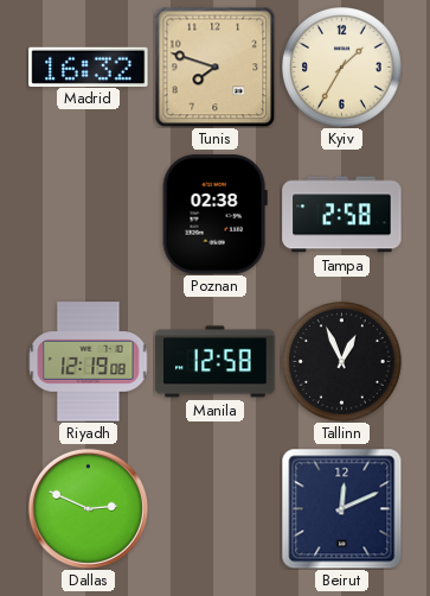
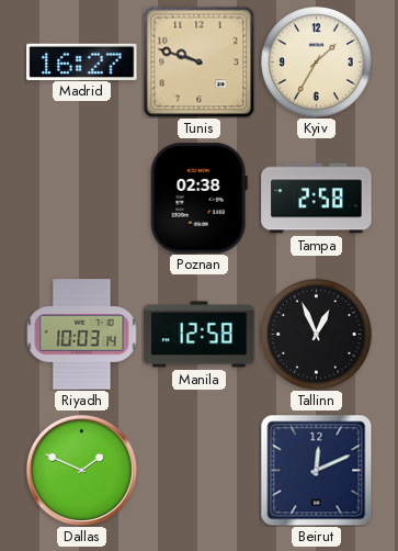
Madrid: 16:32 -> 16:27 (82, 61)
Tunis: 7:48 -> 9:48 (198, 61)
Riyadh: 12:19 -> 10:03 (82, 335)
Dallas: 2:49 -> 1:49 (81, 470)
